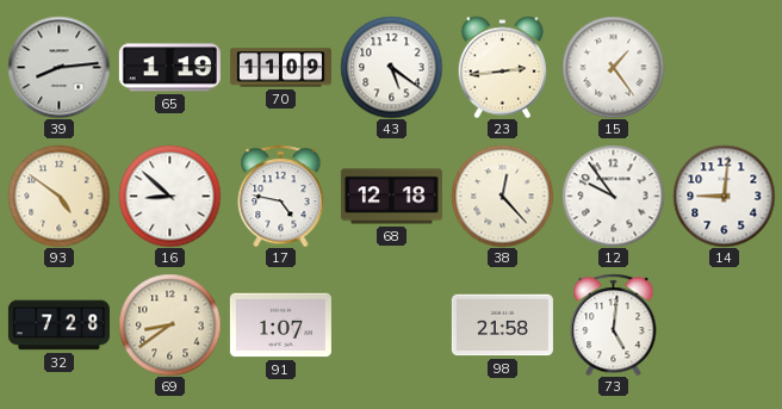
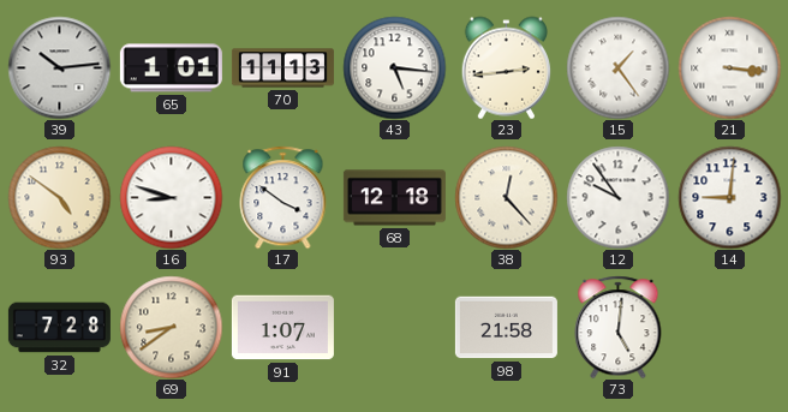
39: 8:14 -> 10:14 (59, 67)
65: 1:19 -> 1:01 (171, 68)
70: 11:09 -> 11:13 (282, 68)
43: 5:21 -> 5:16 (394, 67)
21: none -> 3:16 (729, 67)
16: 8:52 -> 8:48 (171, 197)
17: 4:47 -> 3:51 (283, 197)
